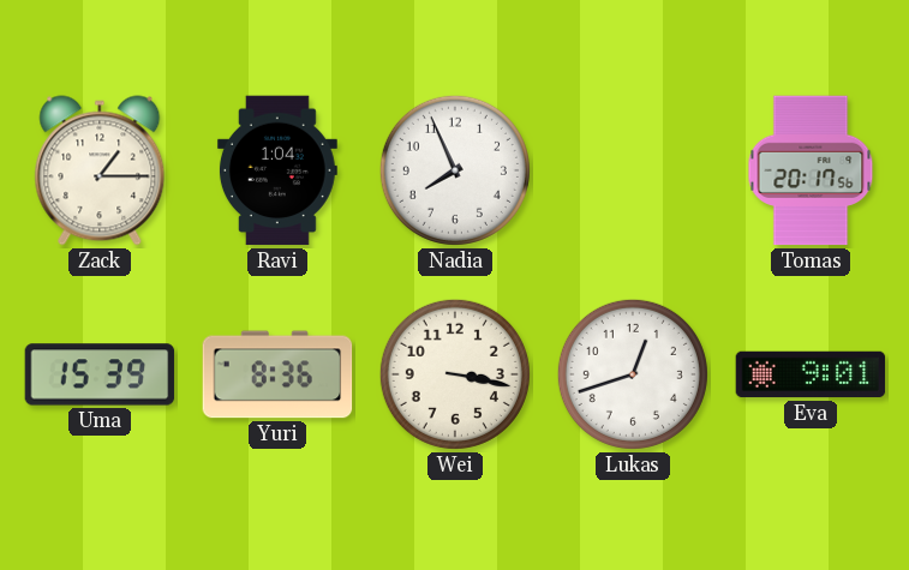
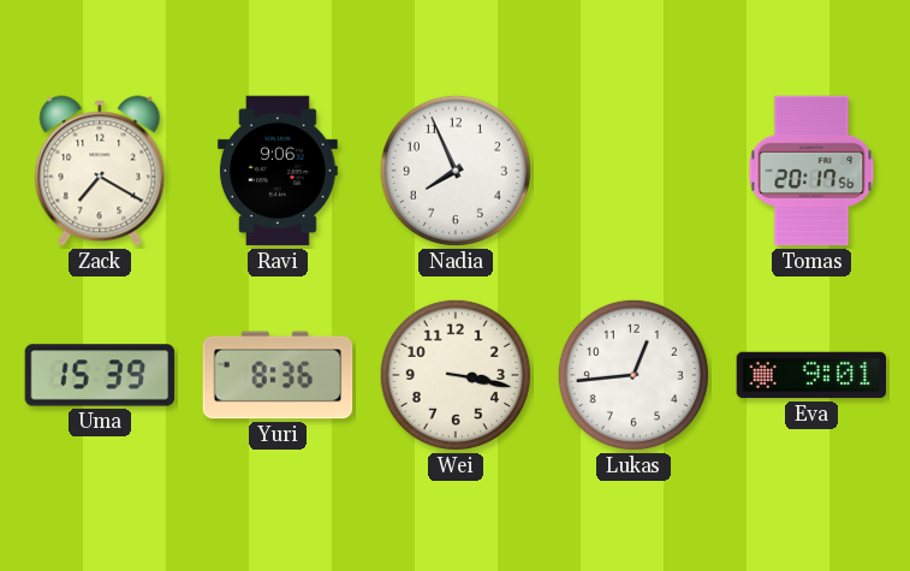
Zack: 1:15 -> 7:20 (100, 171)
Ravi: 1:04 -> 9:06 (278, 171)
Lukas: 12:42 -> 12:44 (634, 375)
